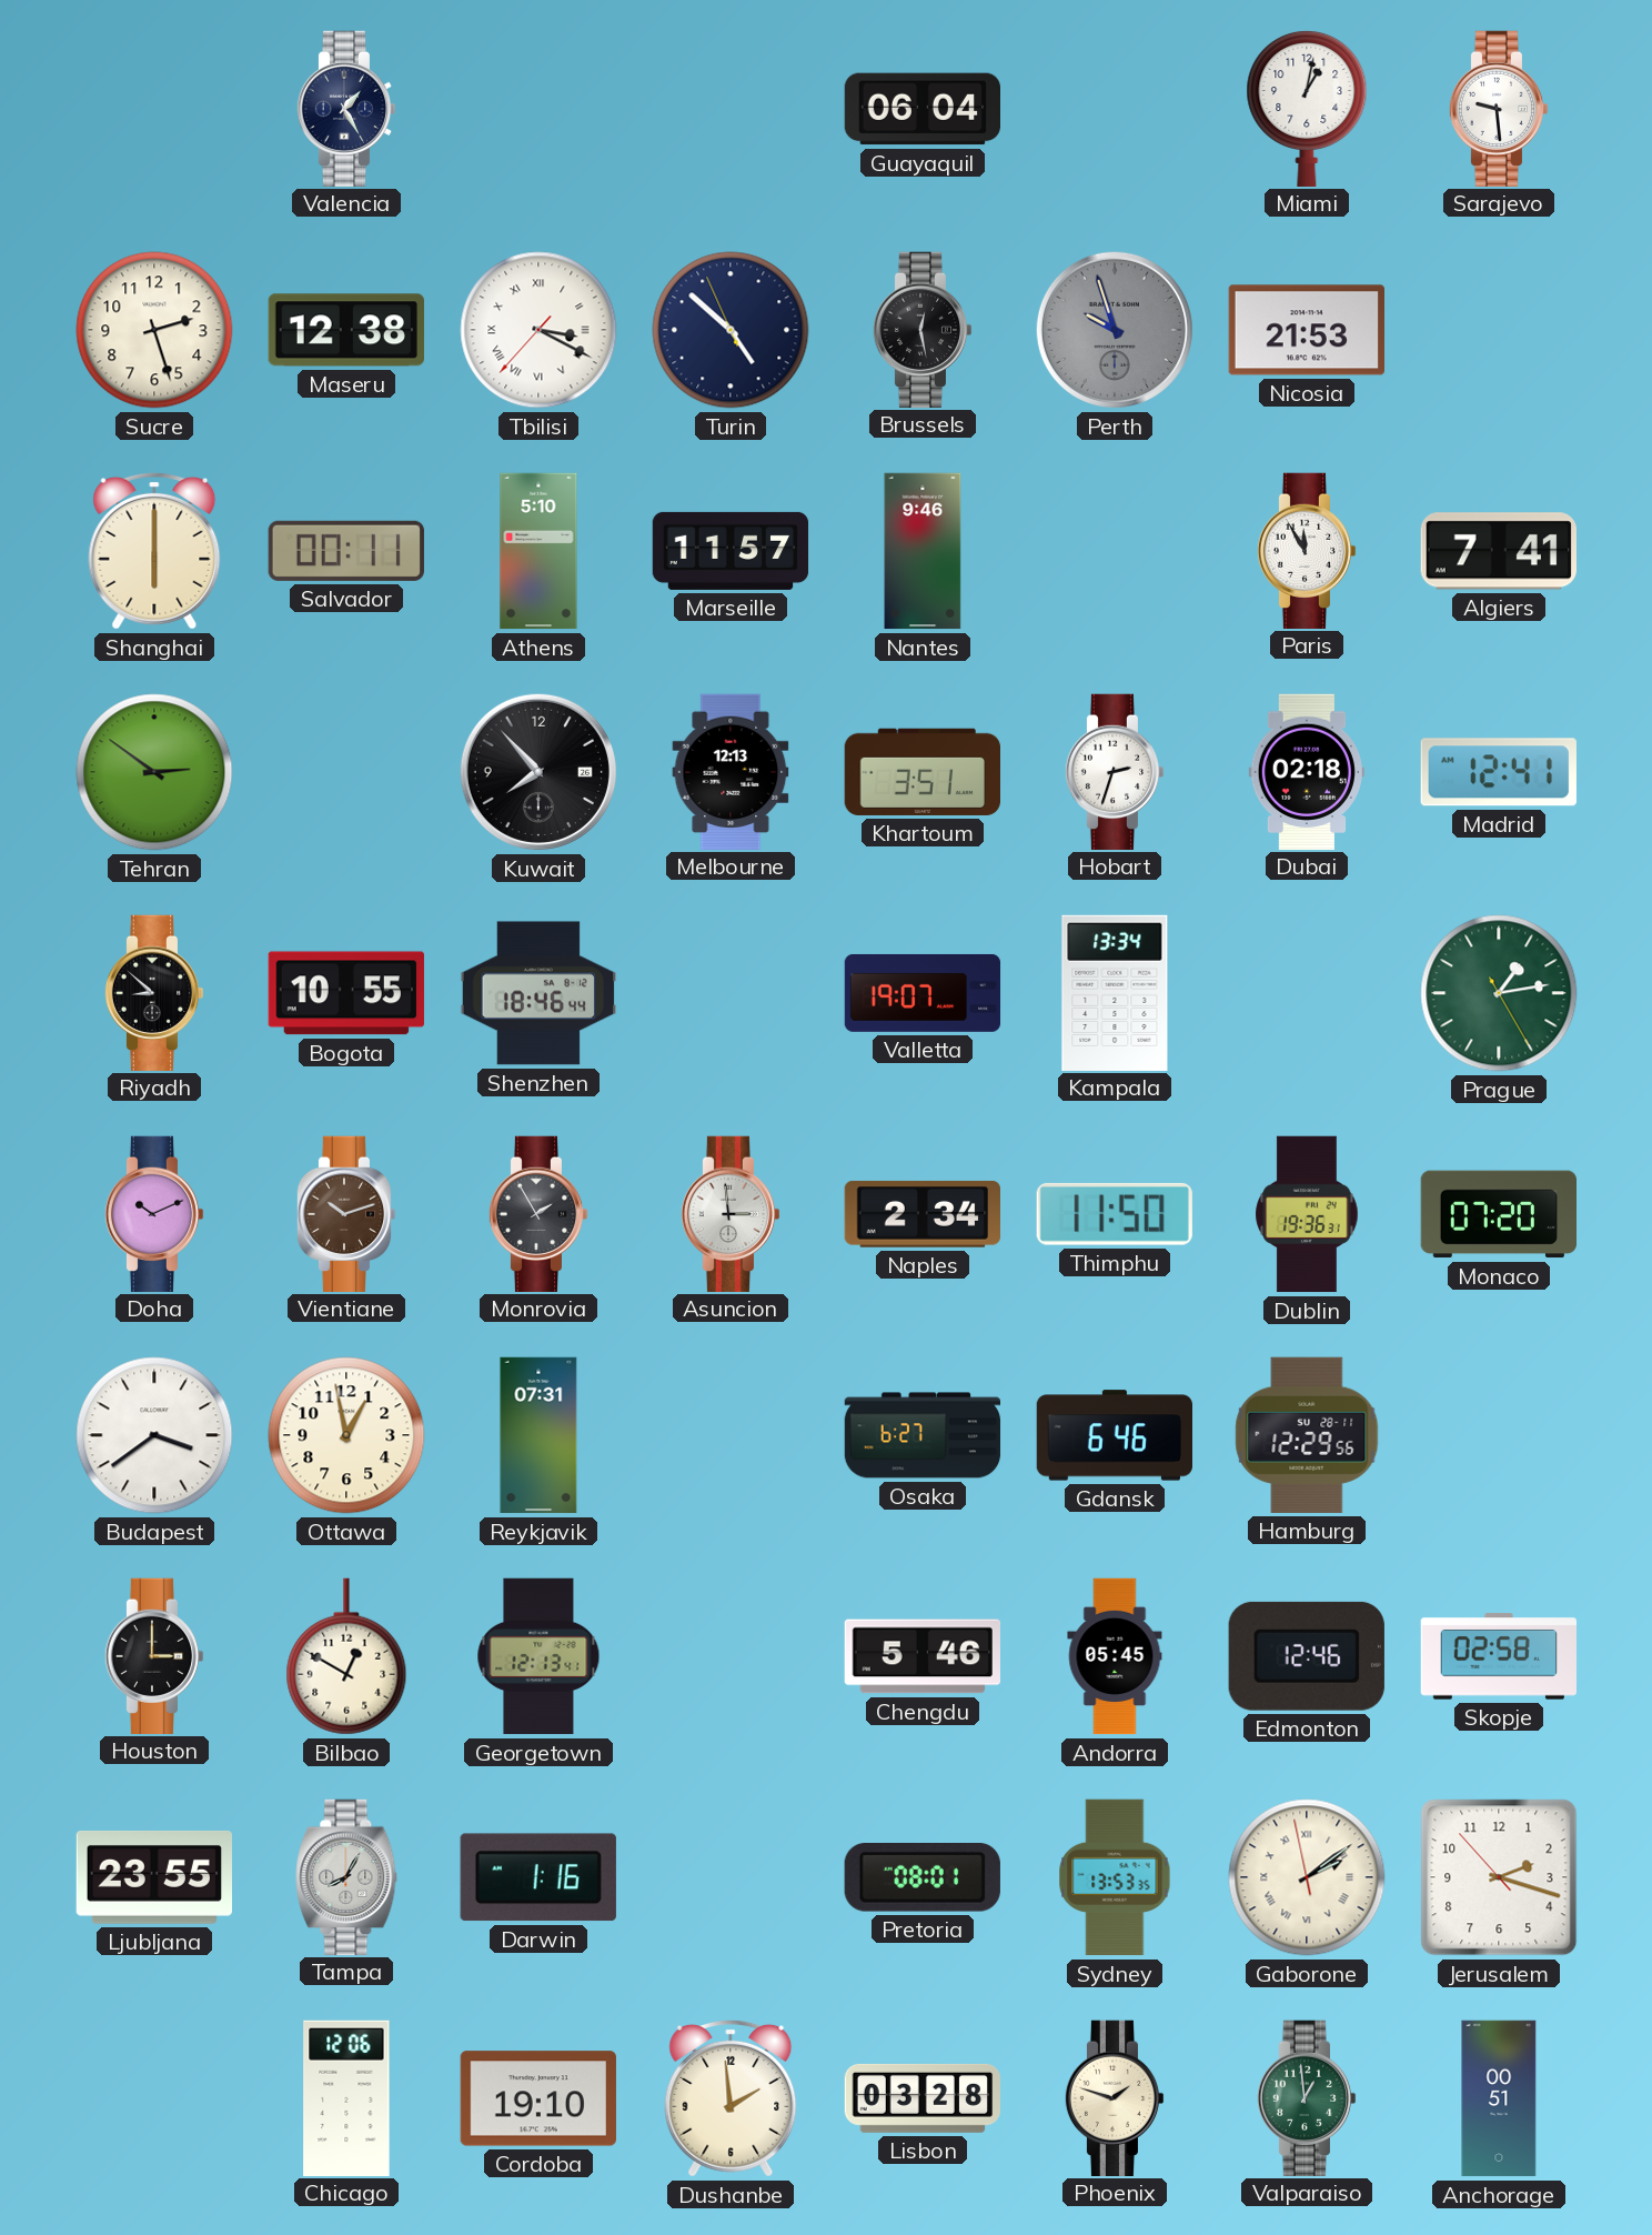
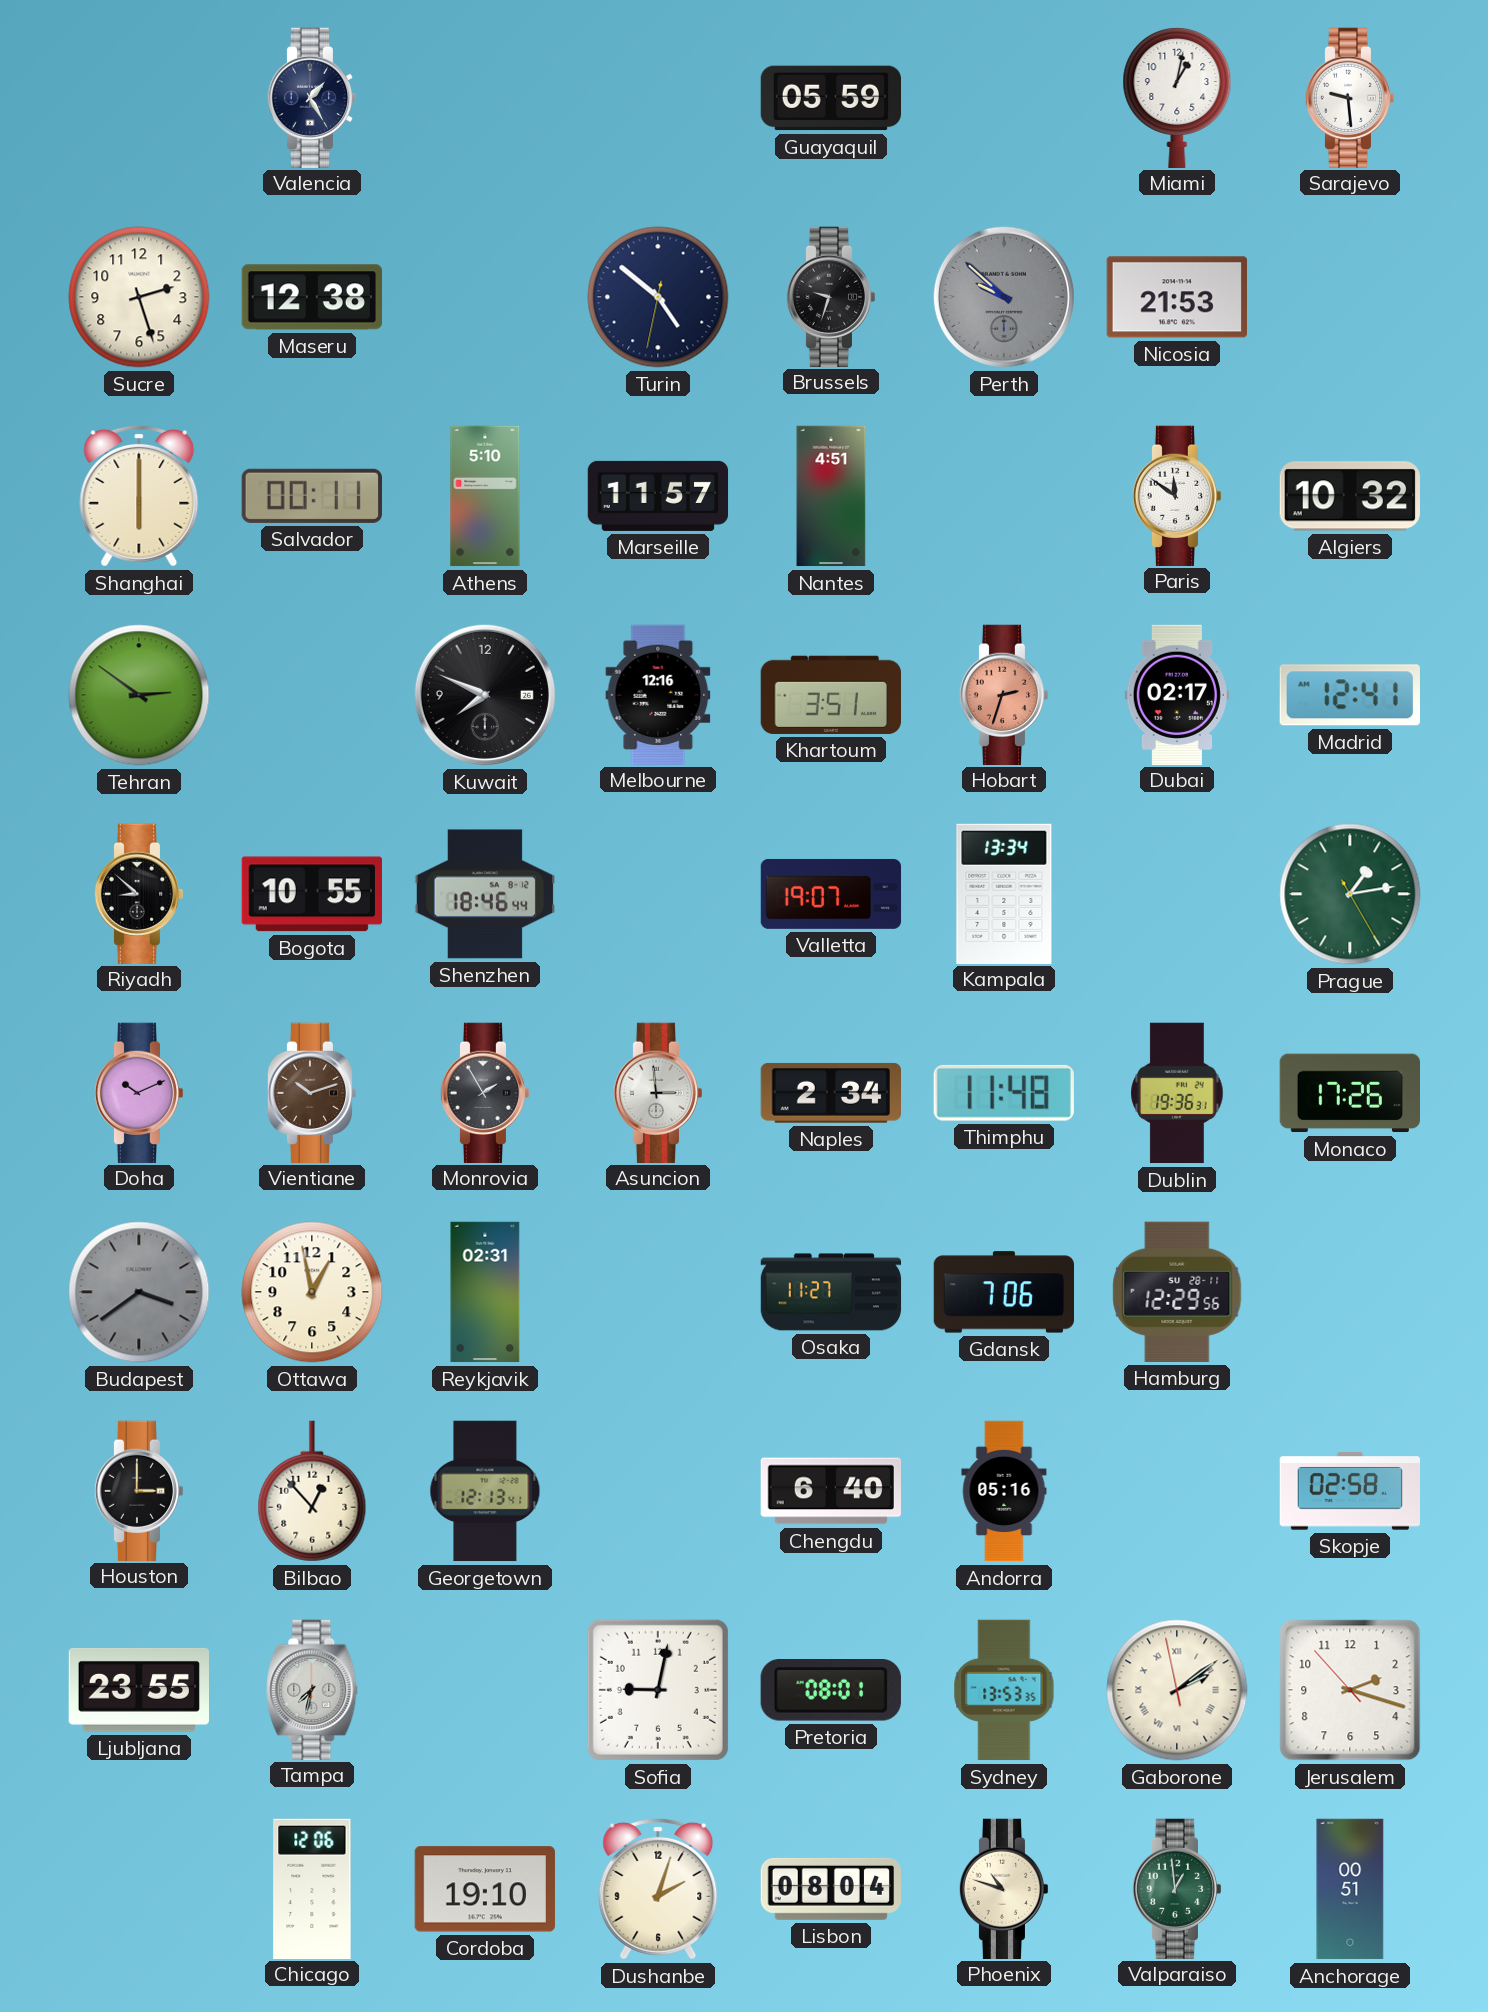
Guayaquil: 06:04 -> 05:59 (830, 98)
Tbilisi: 3:19 -> none (538, 330)
Turin: 4:51:56 -> 4:51:32 (658, 297)
Brussels: 12:28 -> 9:33 (831, 296)
Perth: 9:57 -> 9:52 (1004, 297)
Nantes: 9:46 -> 4:51 (831, 496)
Paris: 11:55 -> 11:51 (1177, 495)
Algiers: 7:41 -> 10:32 (1350, 496)
Kuwait: 7:53 -> 7:49 (485, 695)
Melbourne: 12:13 -> 12:16 (658, 694)
Hobart dial: white -> salmon (1004, 694)
Dubai: 02:18 -> 02:17 (1177, 694)
Thimphu: 11:50 -> 11:48 (1004, 1093)
Monaco: 07:20 -> 17:26 (1349, 1093)
Budapest dial: white -> grey (139, 1292)
Reykjavik: 07:31 -> 02:31 (485, 1292)
Osaka: 6:27 -> 11:27 (831, 1292)
Gdansk: 6:46 -> 7:06 (1003, 1292)
Bilbao: 12:50 -> 12:53 (312, 1491)
Chengdu: 5:46 -> 6:40 (830, 1491)
Andorra: 05:45 -> 05:16 (1004, 1491)
Edmonton: 12:46 -> none (1307, 1656)
Tampa: 8:05 -> 7:32 (312, 1689)
Darwin: 1:16 -> none (538, 1877)
Sofia: none -> 9:02 (658, 1690)
Dushanbe: 1:59 -> 2:03 (658, 1889)
Lisbon: 03:28 -> 08:04 (830, 1889)
Phoenix: 1:48 -> 10:48 (1004, 1888)
